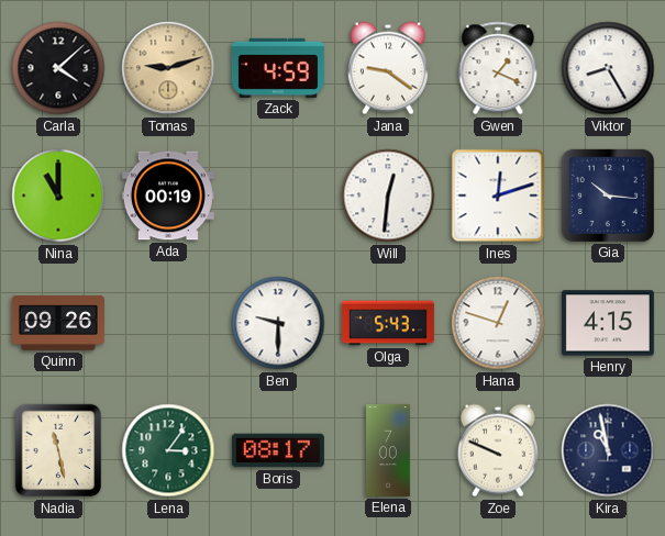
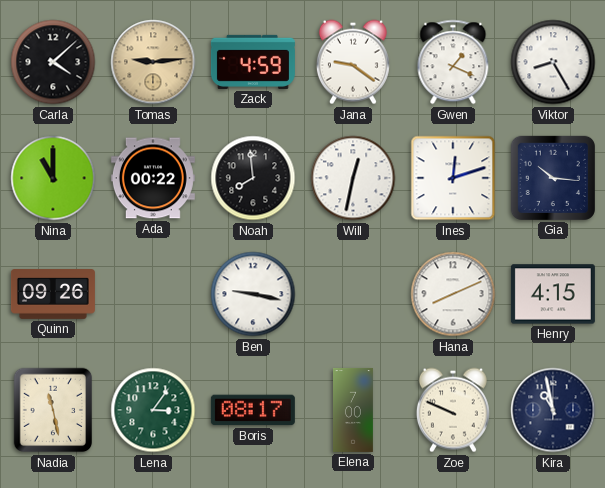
Tomas: 9:12 -> 9:14 (153, 62)
Ada: 00:19 -> 00:22 (153, 178)
Noah: none -> 7:59 (253, 178)
Will: 12:31 -> 12:32 (353, 178)
Ben: 9:30 -> 9:17 (253, 294)
Olga: 5:43 -> none (388, 323)
Hana: 12:48 -> 8:11 (453, 294)
